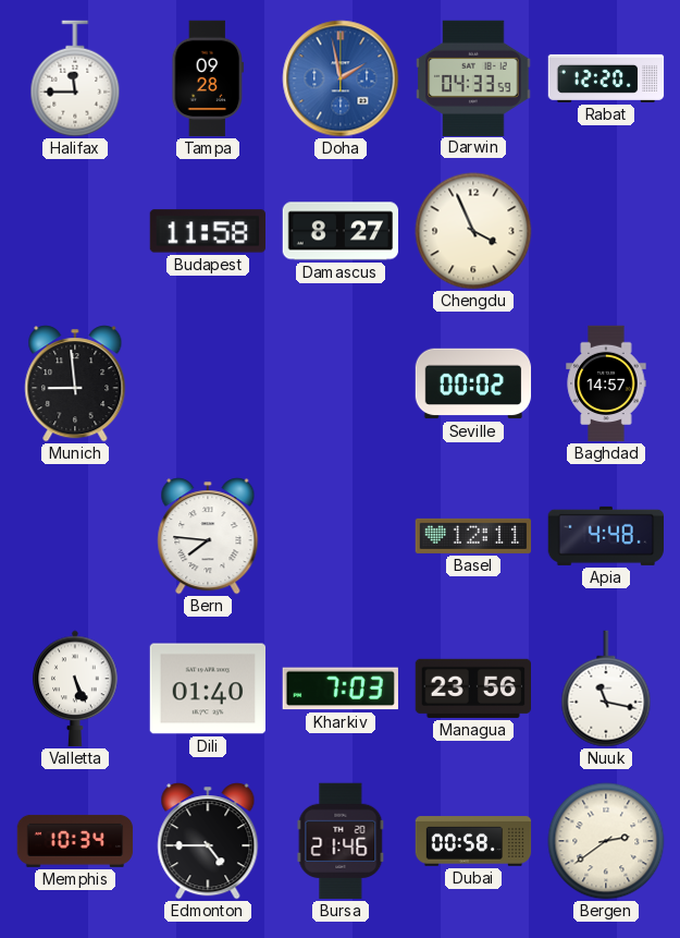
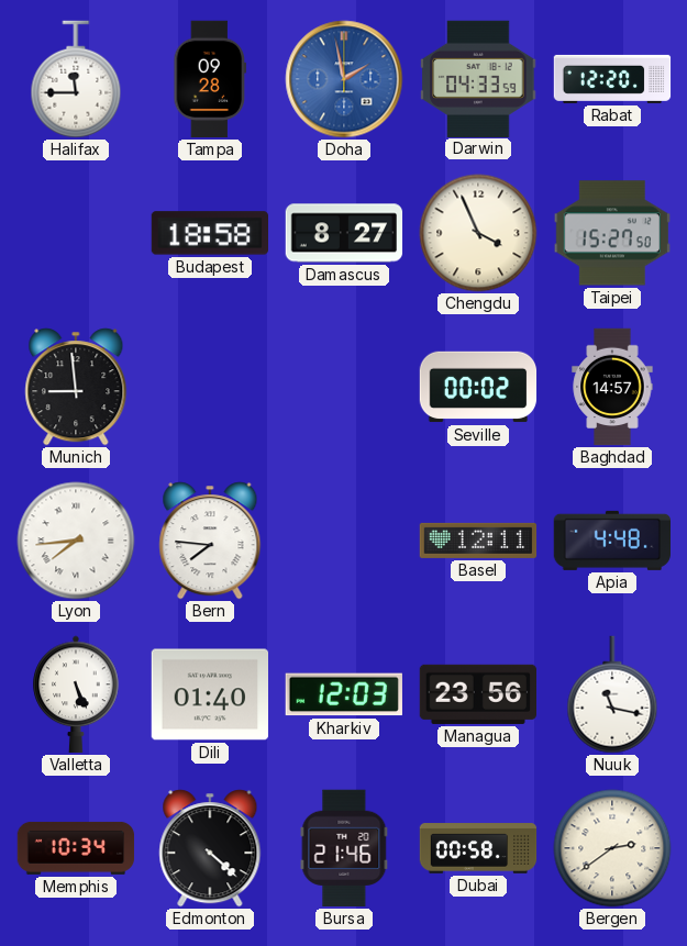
Budapest: 11:58 -> 18:58 (209, 233)
Taipei: none -> 15:27 (611, 233)
Lyon: none -> 7:44 (76, 541)
Kharkiv: 7:03 -> 12:03 (344, 694)
Edmonton: 4:45 -> 4:22 (210, 848)
